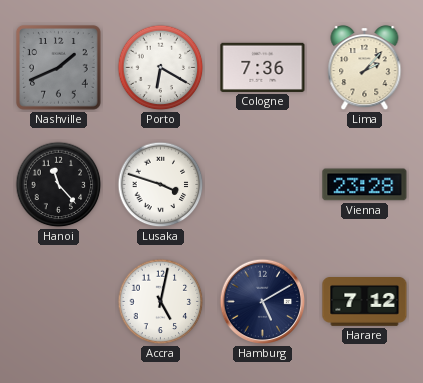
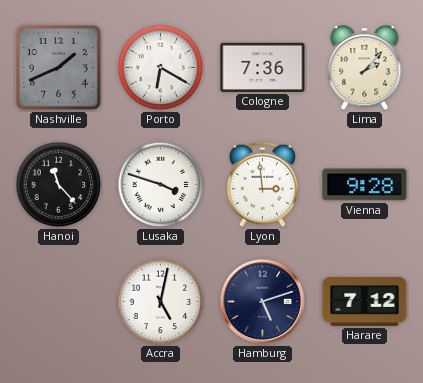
Lyon: none -> 2:59 (262, 184)
Vienna: 23:28 -> 9:28 (365, 185)
Hamburg: 5:10 -> 5:12 (263, 302)
